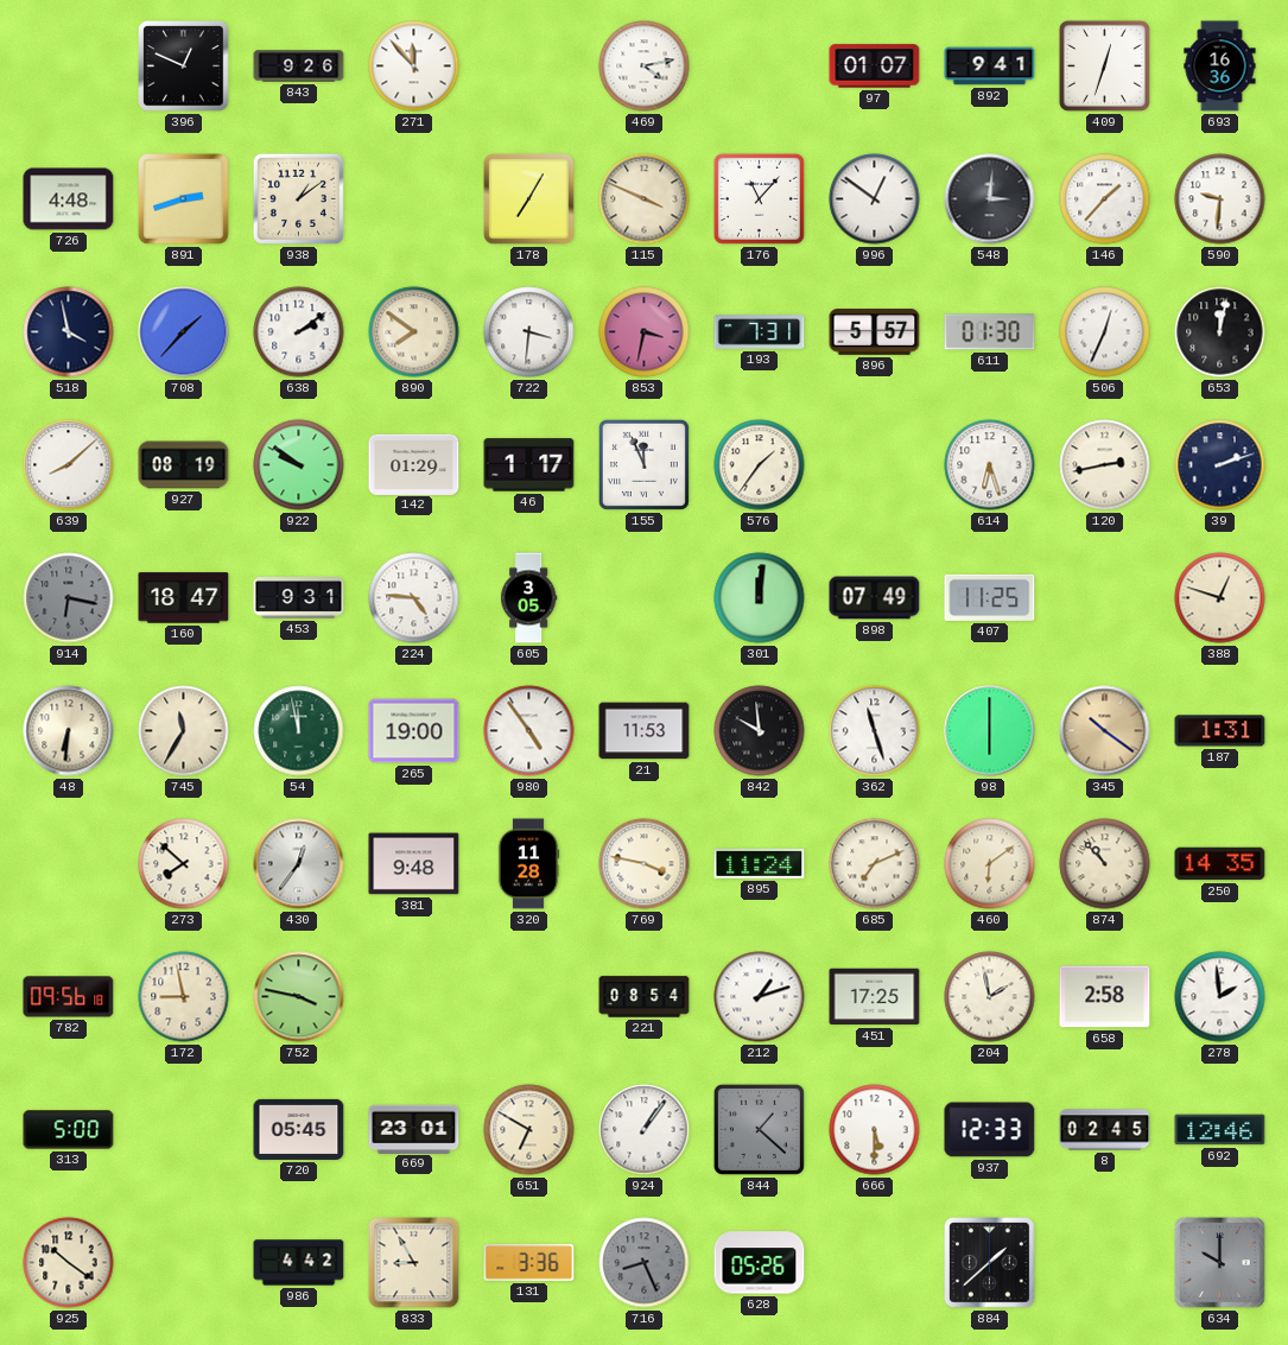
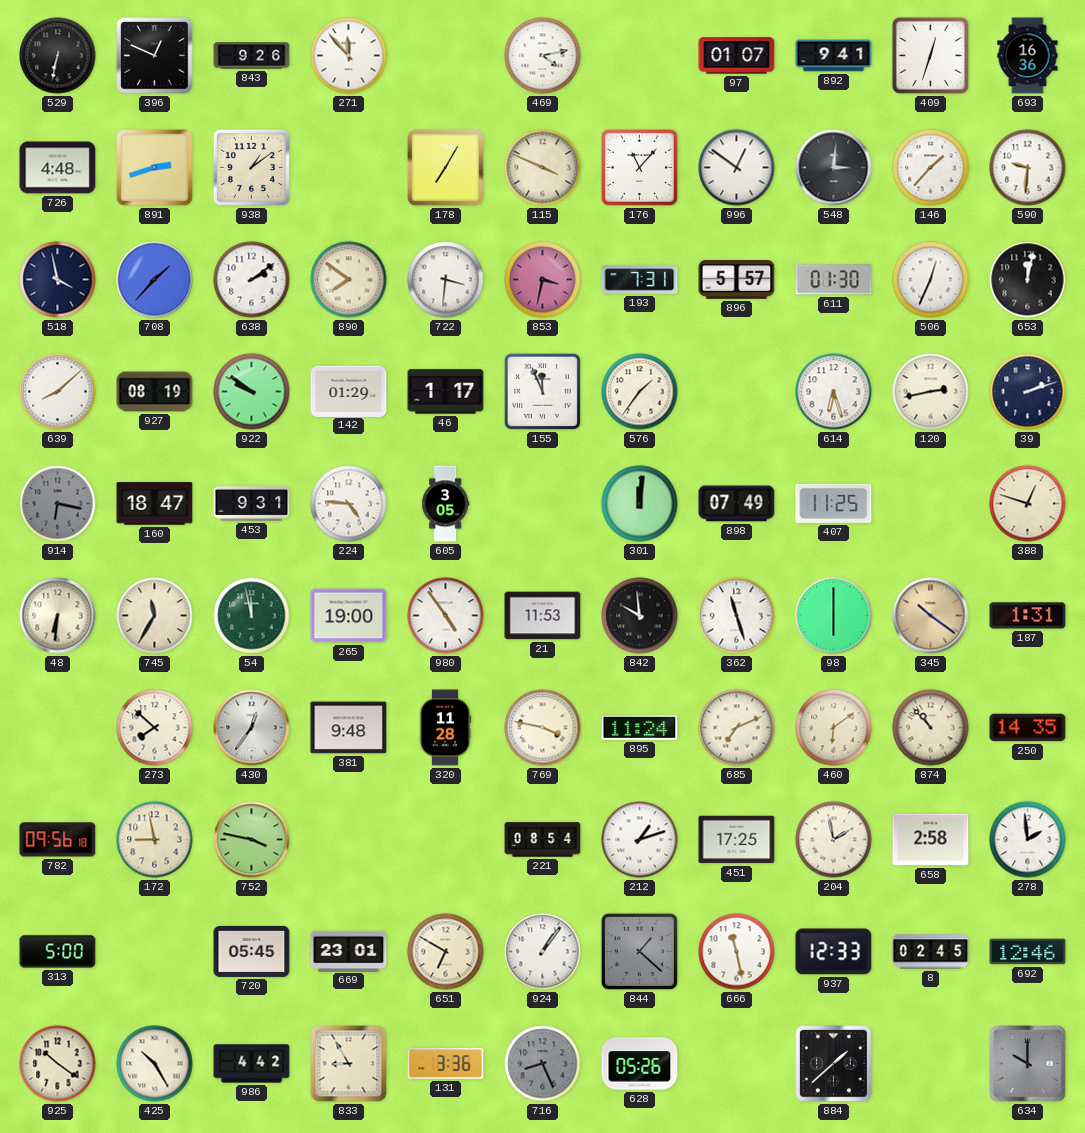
529: none -> 6:32 (58, 56)
666: 5:30 -> 11:28 (737, 952)
425: none -> 10:25 (155, 1064)
